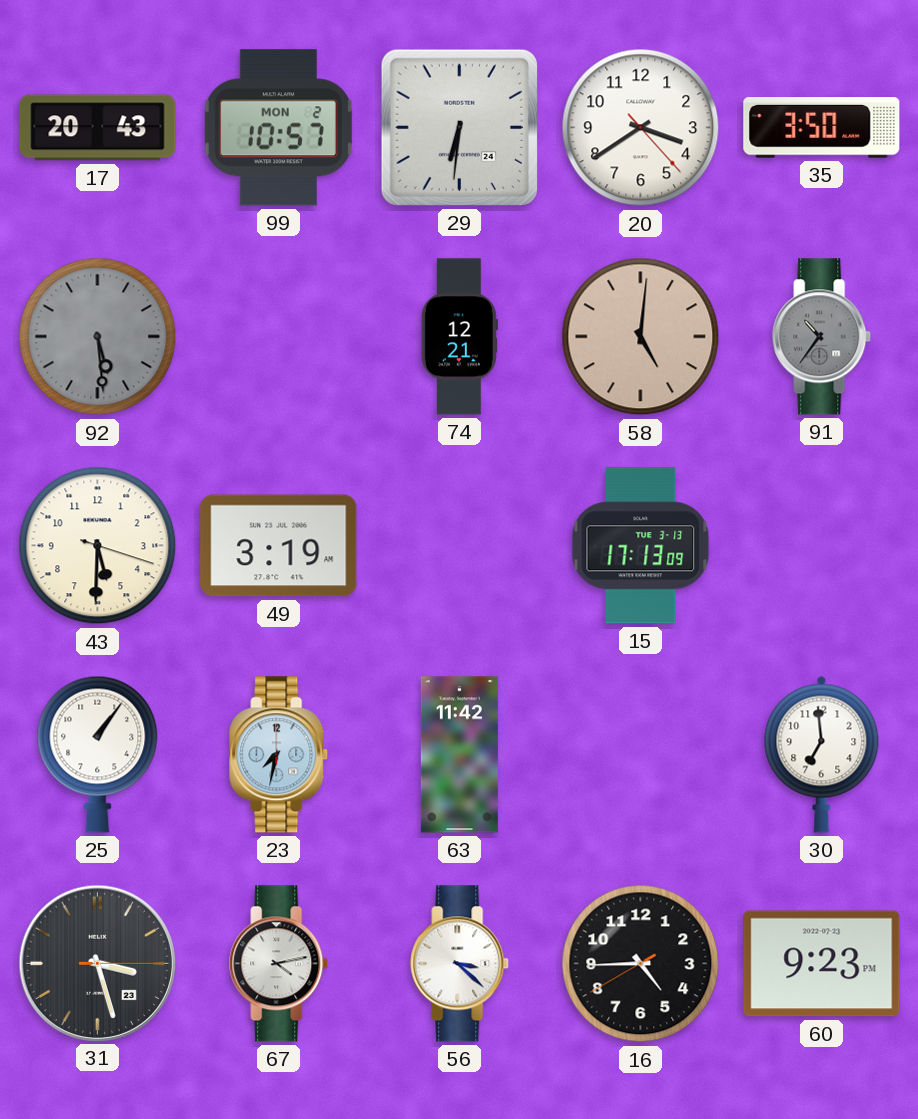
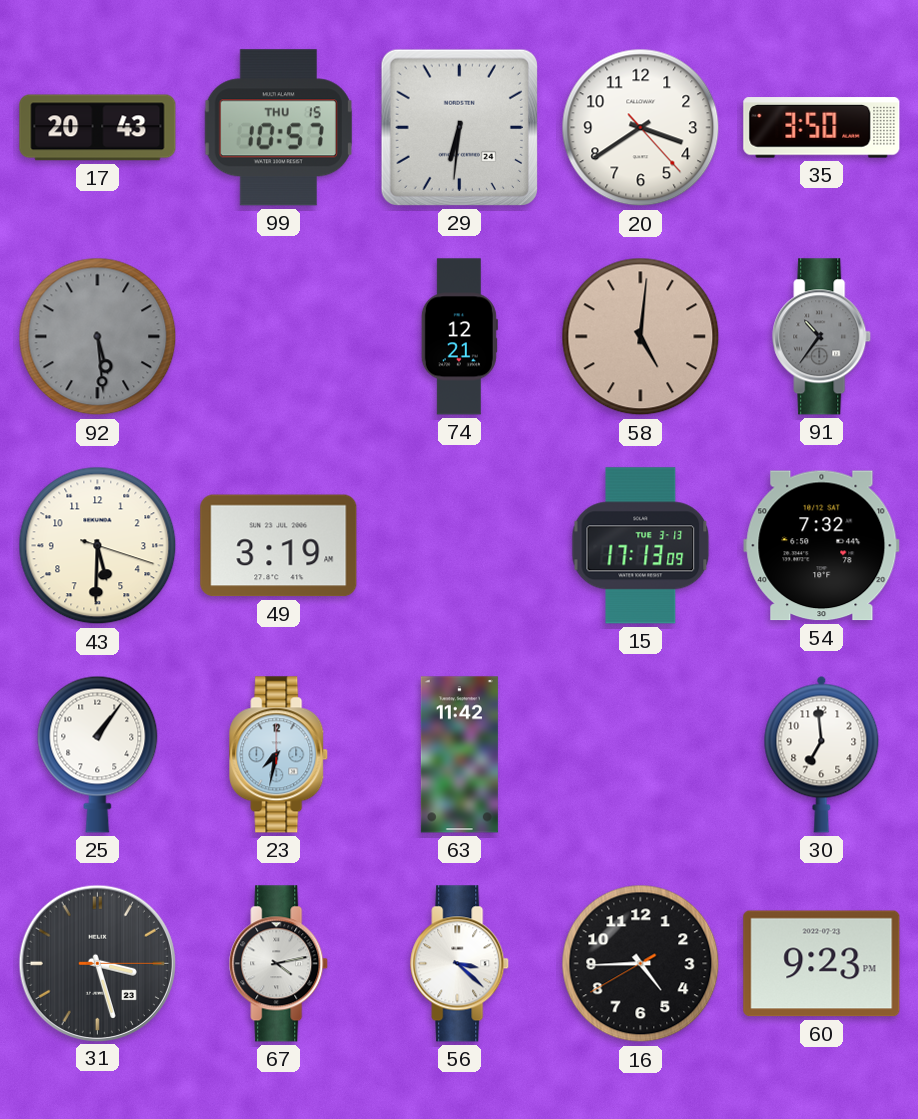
99 date: MON 2 -> THU 15 (278, 128)
54: none -> 7:32 (822, 546)
